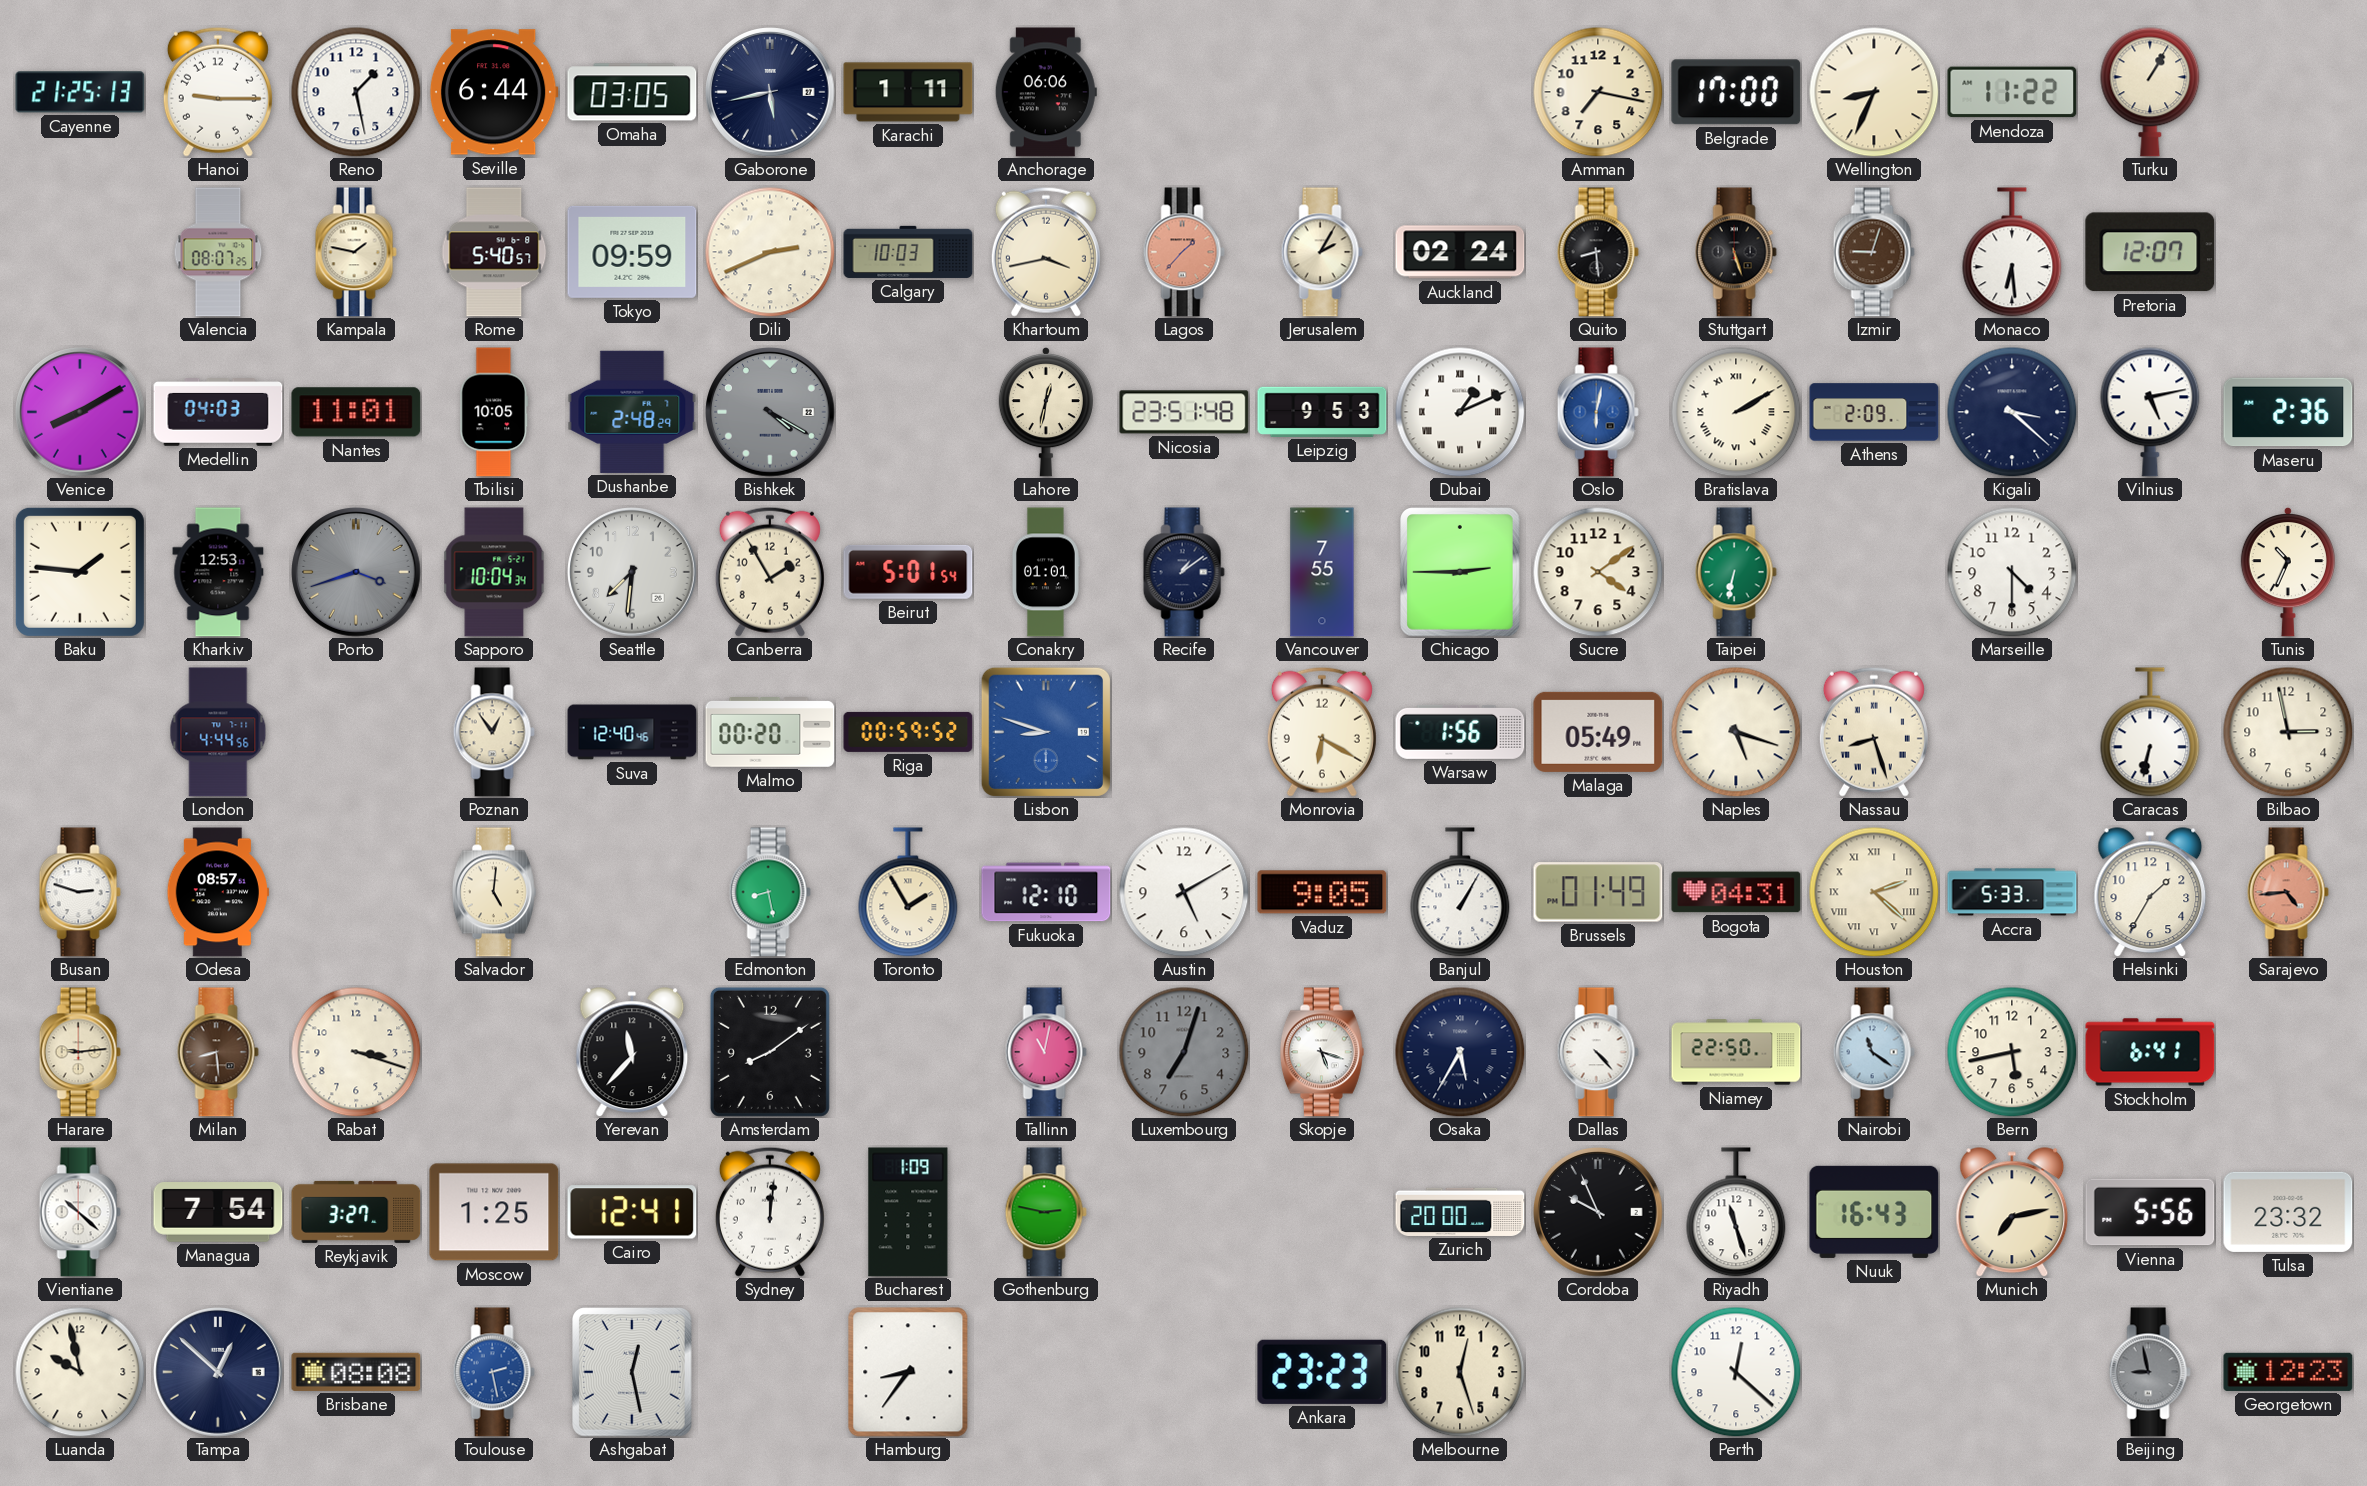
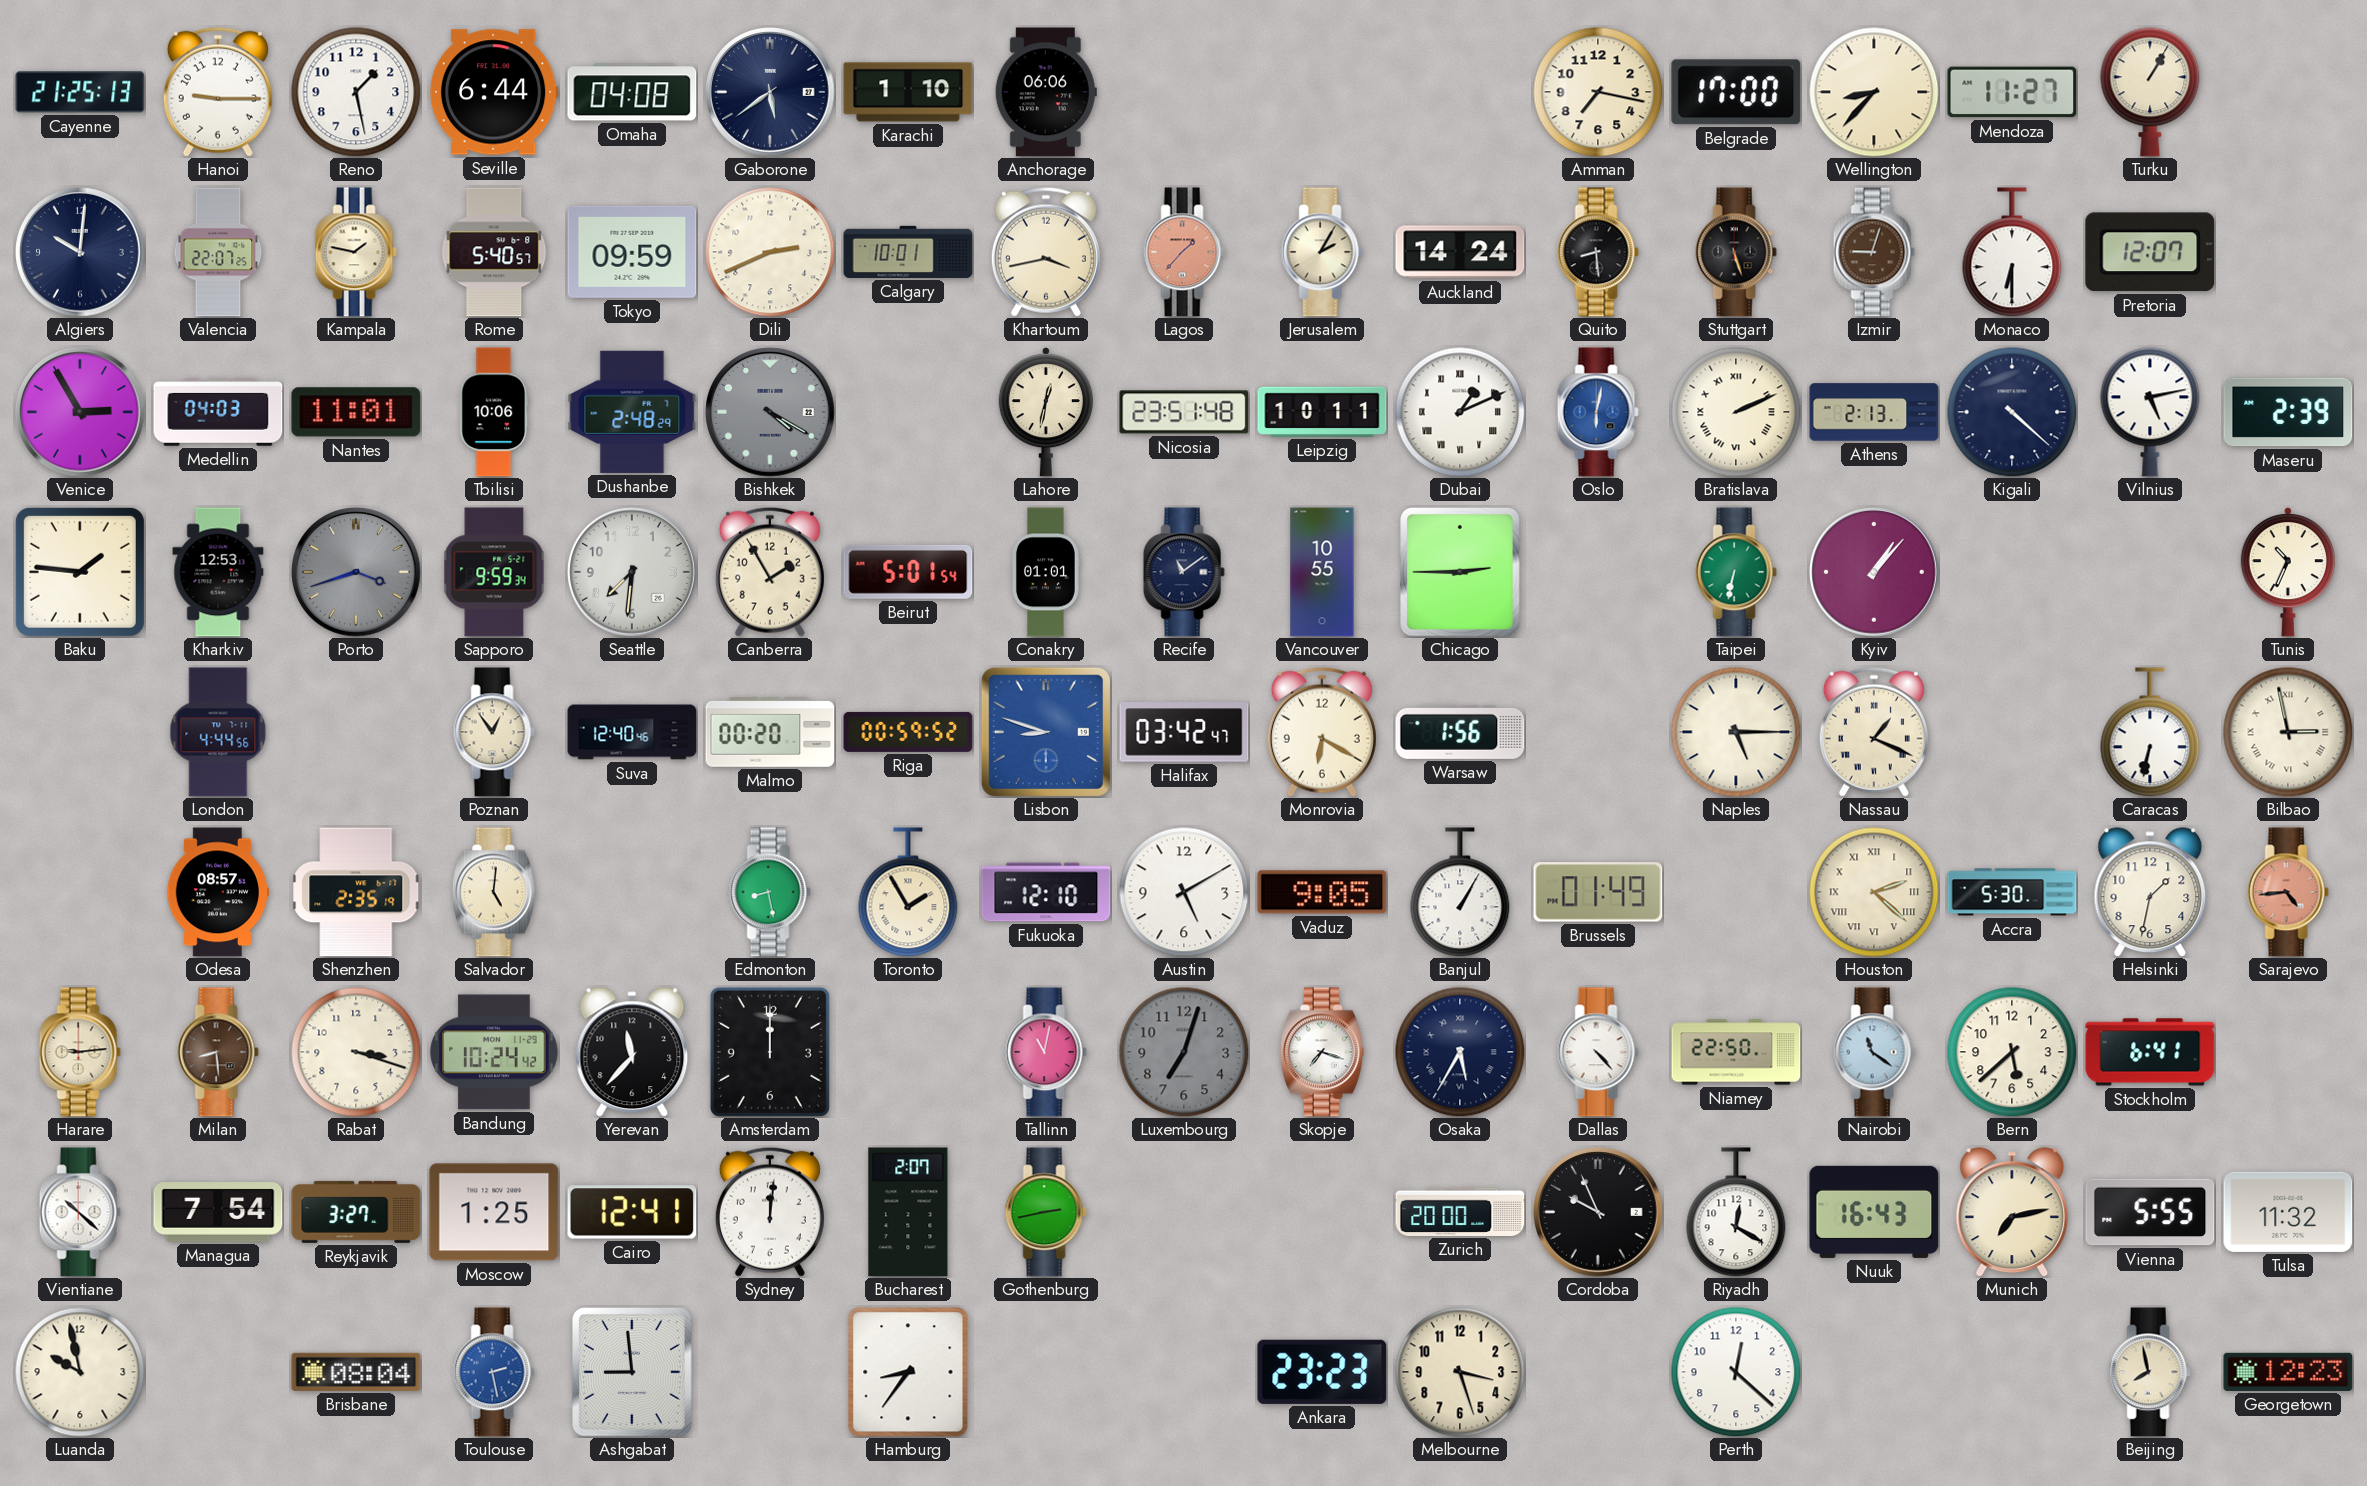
Omaha: 03:05 -> 04:08 (632, 92)
Gaborone: 5:43 -> 5:39 (770, 92)
Karachi: 1:11 -> 1:10 (908, 92)
Wellington: 8:34 -> 8:37 (1874, 92)
Mendoza: 11:22 -> 11:27 (2012, 92)
Algiers: none -> 10:01 (80, 252)
Valencia: 08:07 -> 22:07 (218, 252)
Calgary: 10:03 -> 10:01 (908, 252)
Auckland: 02:24 -> 14:24 (1460, 252)
Monaco: 6:29 -> 6:30 (2012, 252)
Venice: 8:10 -> 2:55 (80, 412)
Tbilisi: 10:05 -> 10:06 (494, 412)
Leipzig: 9:53 -> 10:11 (1322, 412)
Bratislava: 2:10 -> 2:11 (1736, 412)
Athens: 2:09 -> 2:13 (1874, 412)
Kigali: 3:22 -> 4:22 (2012, 412)
Maseru: 2:36 -> 2:39 (2288, 412)
Sapporo: 10:04 -> 9:59 (494, 572)
Recife: 1:09 -> 11:09 (1184, 572)
Vancouver: 7:55 -> 10:55 (1322, 572)
Sucre: 4:09 -> none (1598, 572)
Kyiv: none -> 1:07 (1874, 572)
Marseille: 4:30 -> none (2012, 572)
Halifax: none -> 03:42 (1184, 732)
Malaga: 05:49 -> none (1598, 732)
Naples: 5:18 -> 5:15 (1736, 732)
Nassau: 8:27 -> 1:19 (1874, 732)
Bilbao numerals: Arabic -> Roman (2288, 732)
Busan: 2:48 -> none (80, 892)
Shenzhen: none -> 2:35 (356, 892)
Bogota: 04:31 -> none (1736, 892)
Accra: 5:33 -> 5:30 (2012, 892)
Helsinki: 1:35 -> 1:32 (2150, 892)
Bandung: none -> 10:24 (494, 1052)
Amsterdam: 8:09 -> 12:00 (770, 1052)
Skopje: 5:18 -> 7:18 (1322, 1052)
Bern: 5:43 -> 5:38 (2012, 1052)
Bucharest: 1:09 -> 2:07 (908, 1212)
Gothenburg: 2:47 -> 2:43 (1046, 1212)
Riyadh: 11:27 -> 12:20 (1736, 1212)
Vienna: 5:56 -> 5:55 (2150, 1212)
Tulsa: 23:32 -> 11:32 (2288, 1212)
Tampa: 12:52 -> none (218, 1372)
Brisbane: 08:08 -> 08:04 (356, 1372)
Ashgabat: 12:28 -> 8:59 (633, 1372)
Melbourne: 12:27 -> 3:27 (1460, 1372)
Beijing: 8:58 -> 7:58 (2150, 1372)
Beijing dial: grey -> cream (2150, 1372)
